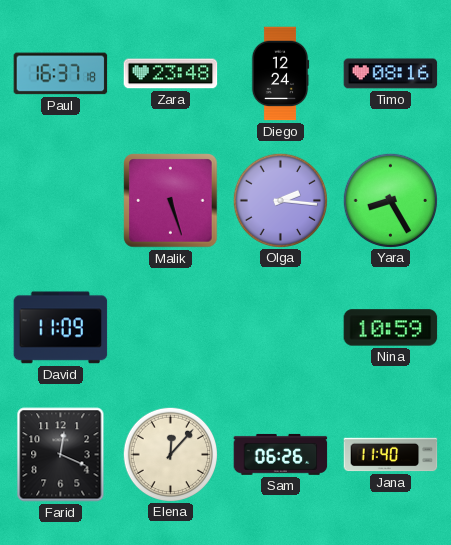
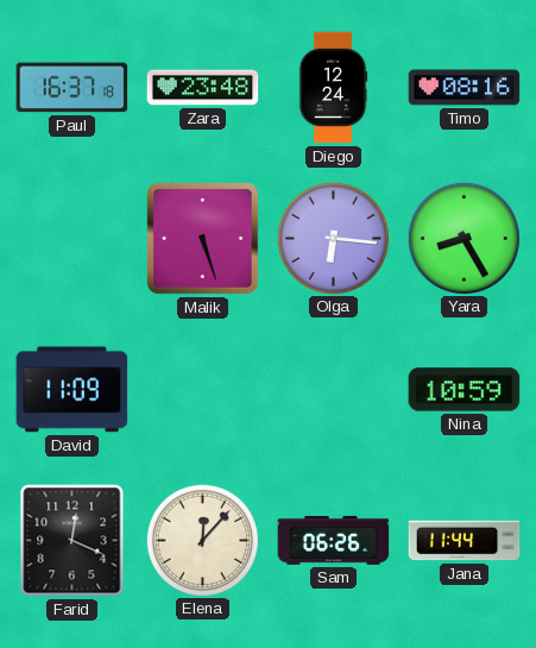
Olga: 2:16 -> 6:16 (333, 238)
Jana: 11:40 -> 11:44 (465, 541)
